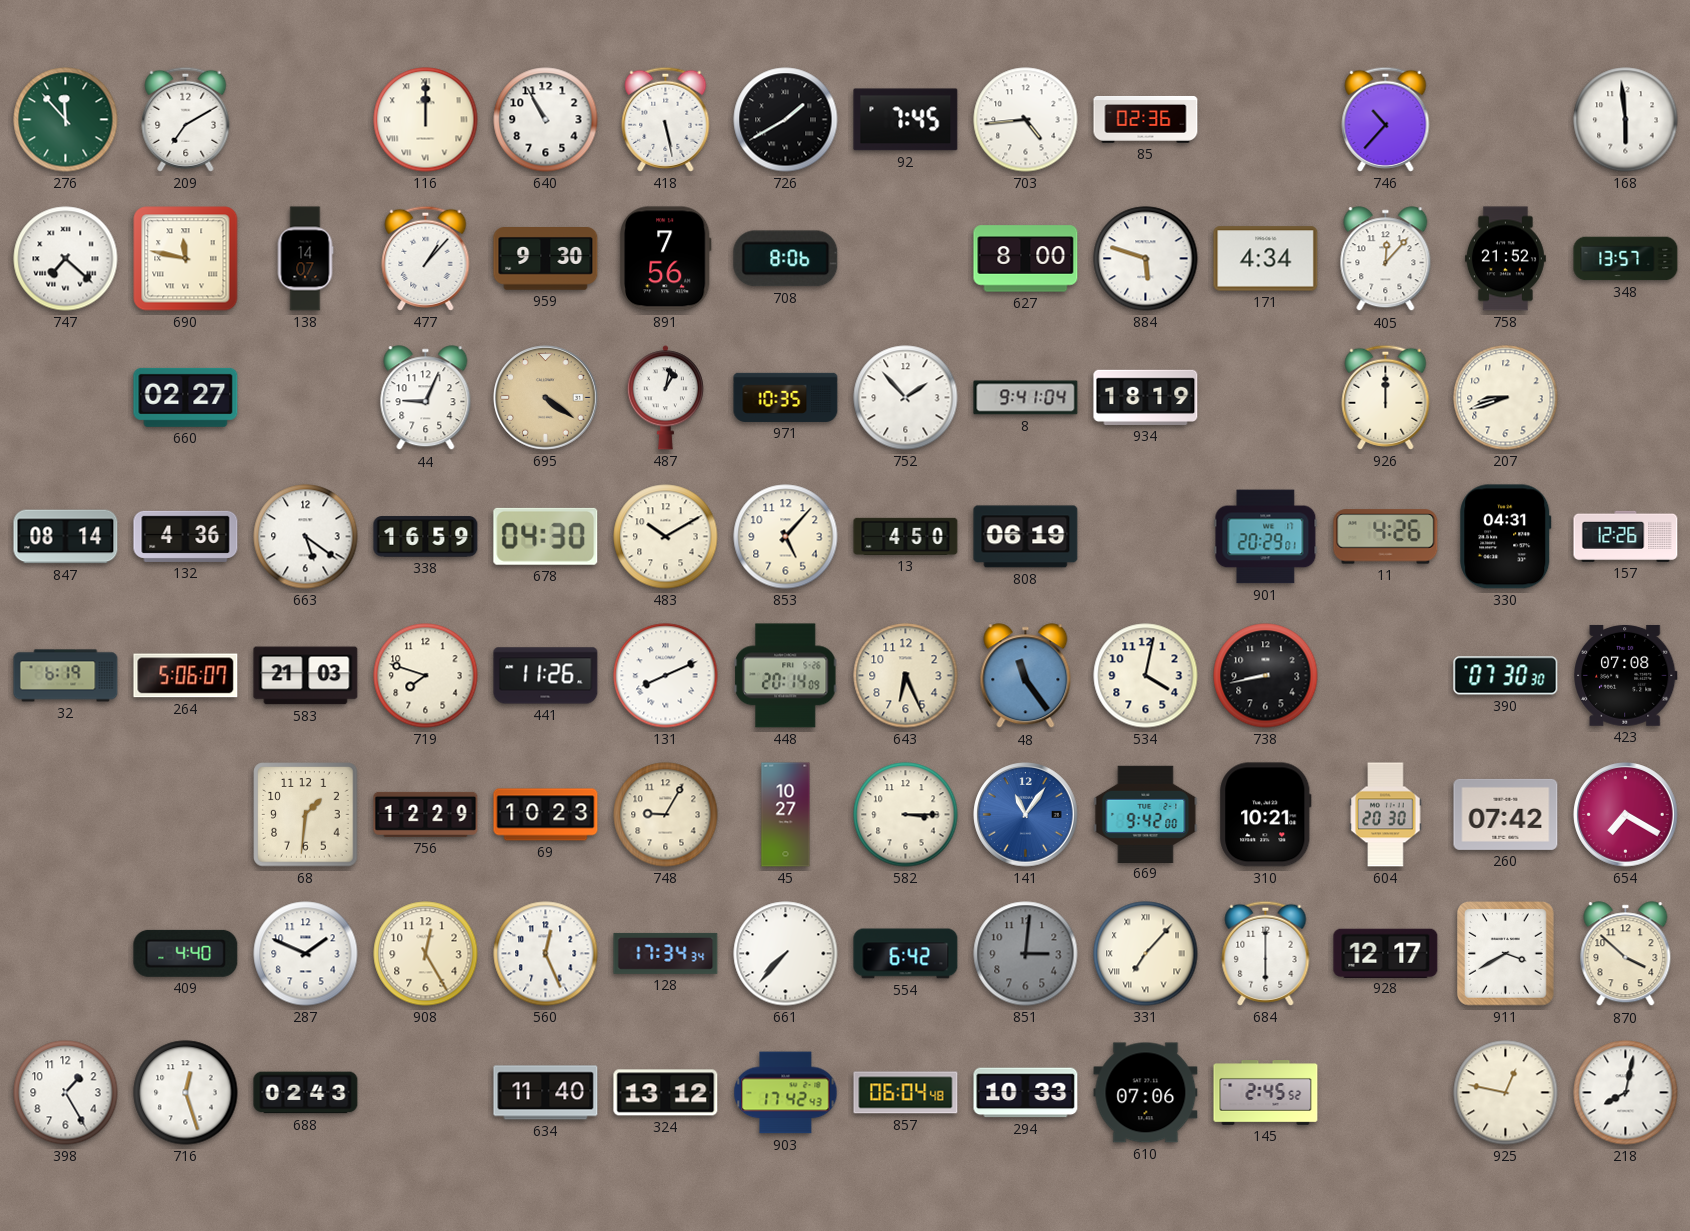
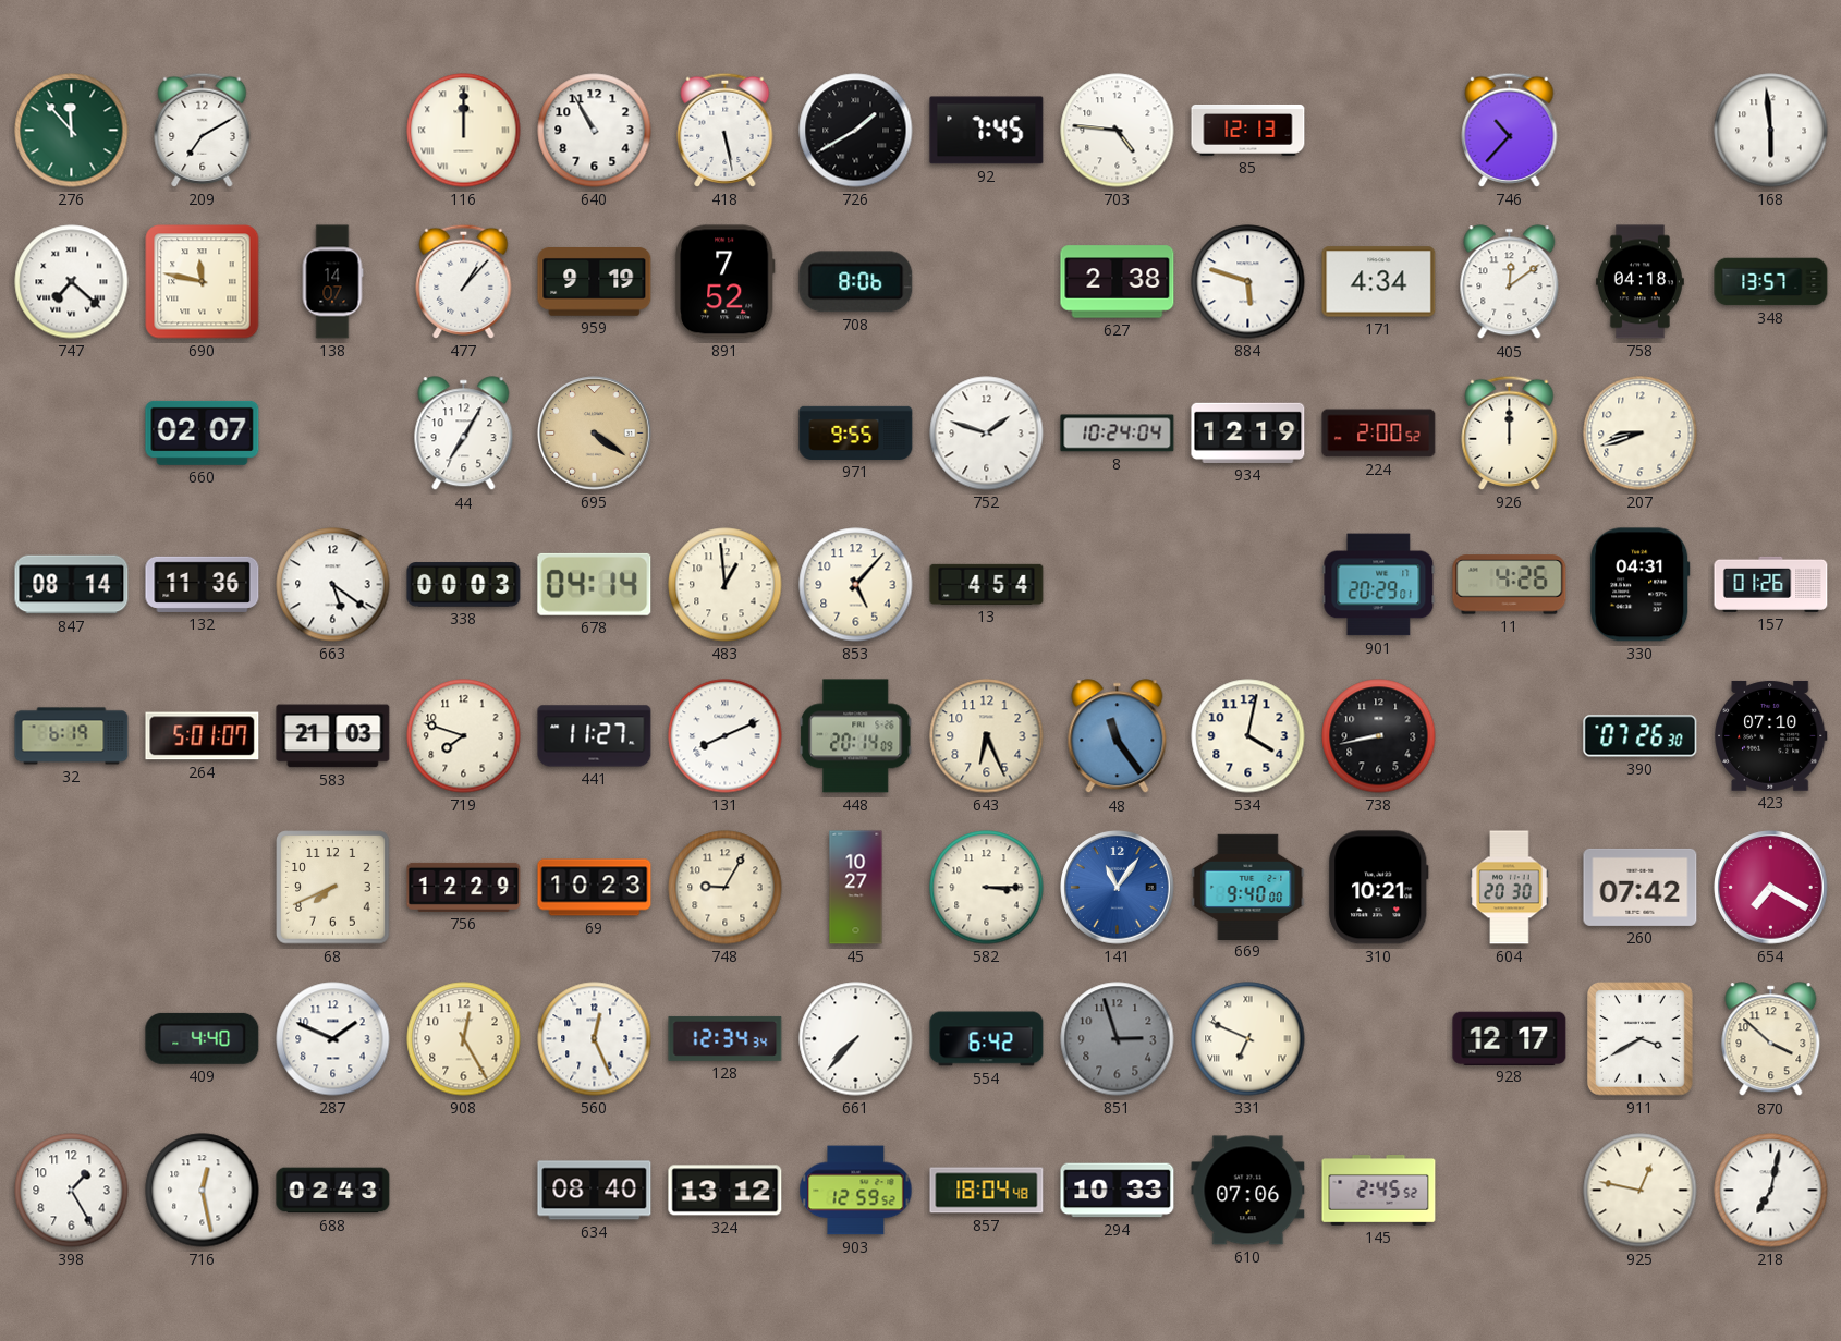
703: 4:44 -> 4:46 (1118, 131)
85: 02:36 -> 12:13 (1248, 130)
959: 9:30 -> 9:19 (595, 282)
891: 7:56 -> 7:52 (724, 282)
627: 8:00 -> 2:38 (1118, 282)
405: 12:07 -> 12:09 (1510, 282)
758: 21:52 -> 04:18 (1639, 282)
660: 02:27 -> 02:07 (203, 432)
44: 9:04 -> 7:05 (464, 434)
487: 1:02 -> none (665, 398)
971: 10:35 -> 9:55 (856, 432)
752: 1:53 -> 1:48 (987, 434)
8: 9:41 -> 10:24 (1118, 434)
934: 18:19 -> 12:19 (1248, 432)
224: none -> 2:00 (1379, 434)
132: 4:36 -> 11:36 (203, 584)
338: 16:59 -> 00:03 (464, 585)
678: 04:30 -> 04:14 (595, 584)
483: 10:10 -> 12:59 (726, 585)
13: 4:50 -> 4:54 (987, 584)
808: 06:19 -> none (1026, 537)
157: 12:26 -> 01:26 (1771, 584)
264: 5:06 -> 5:01 (203, 736)
441: 11:26 -> 11:27 (595, 736)
390: 07:30 -> 07:26 (1641, 736)
423: 07:08 -> 07:10 (1771, 735)
68: 1:31 -> 7:41 (333, 888)
669: 9:42 -> 9:40 (1248, 887)
128: 17:34 -> 12:34 (726, 1038)
851: 3:01 -> 2:57 (1118, 1039)
331: 7:07 -> 6:49 (1248, 1039)
684: 6:00 -> none (1266, 953)
716: 12:27 -> 12:28 (203, 1191)
634: 11:40 -> 08:40 (595, 1191)
903: 17:42 -> 12:59 (856, 1191)
857: 06:04 -> 18:04 (987, 1191)
218: 8:02 -> 7:02 (1771, 1191)
